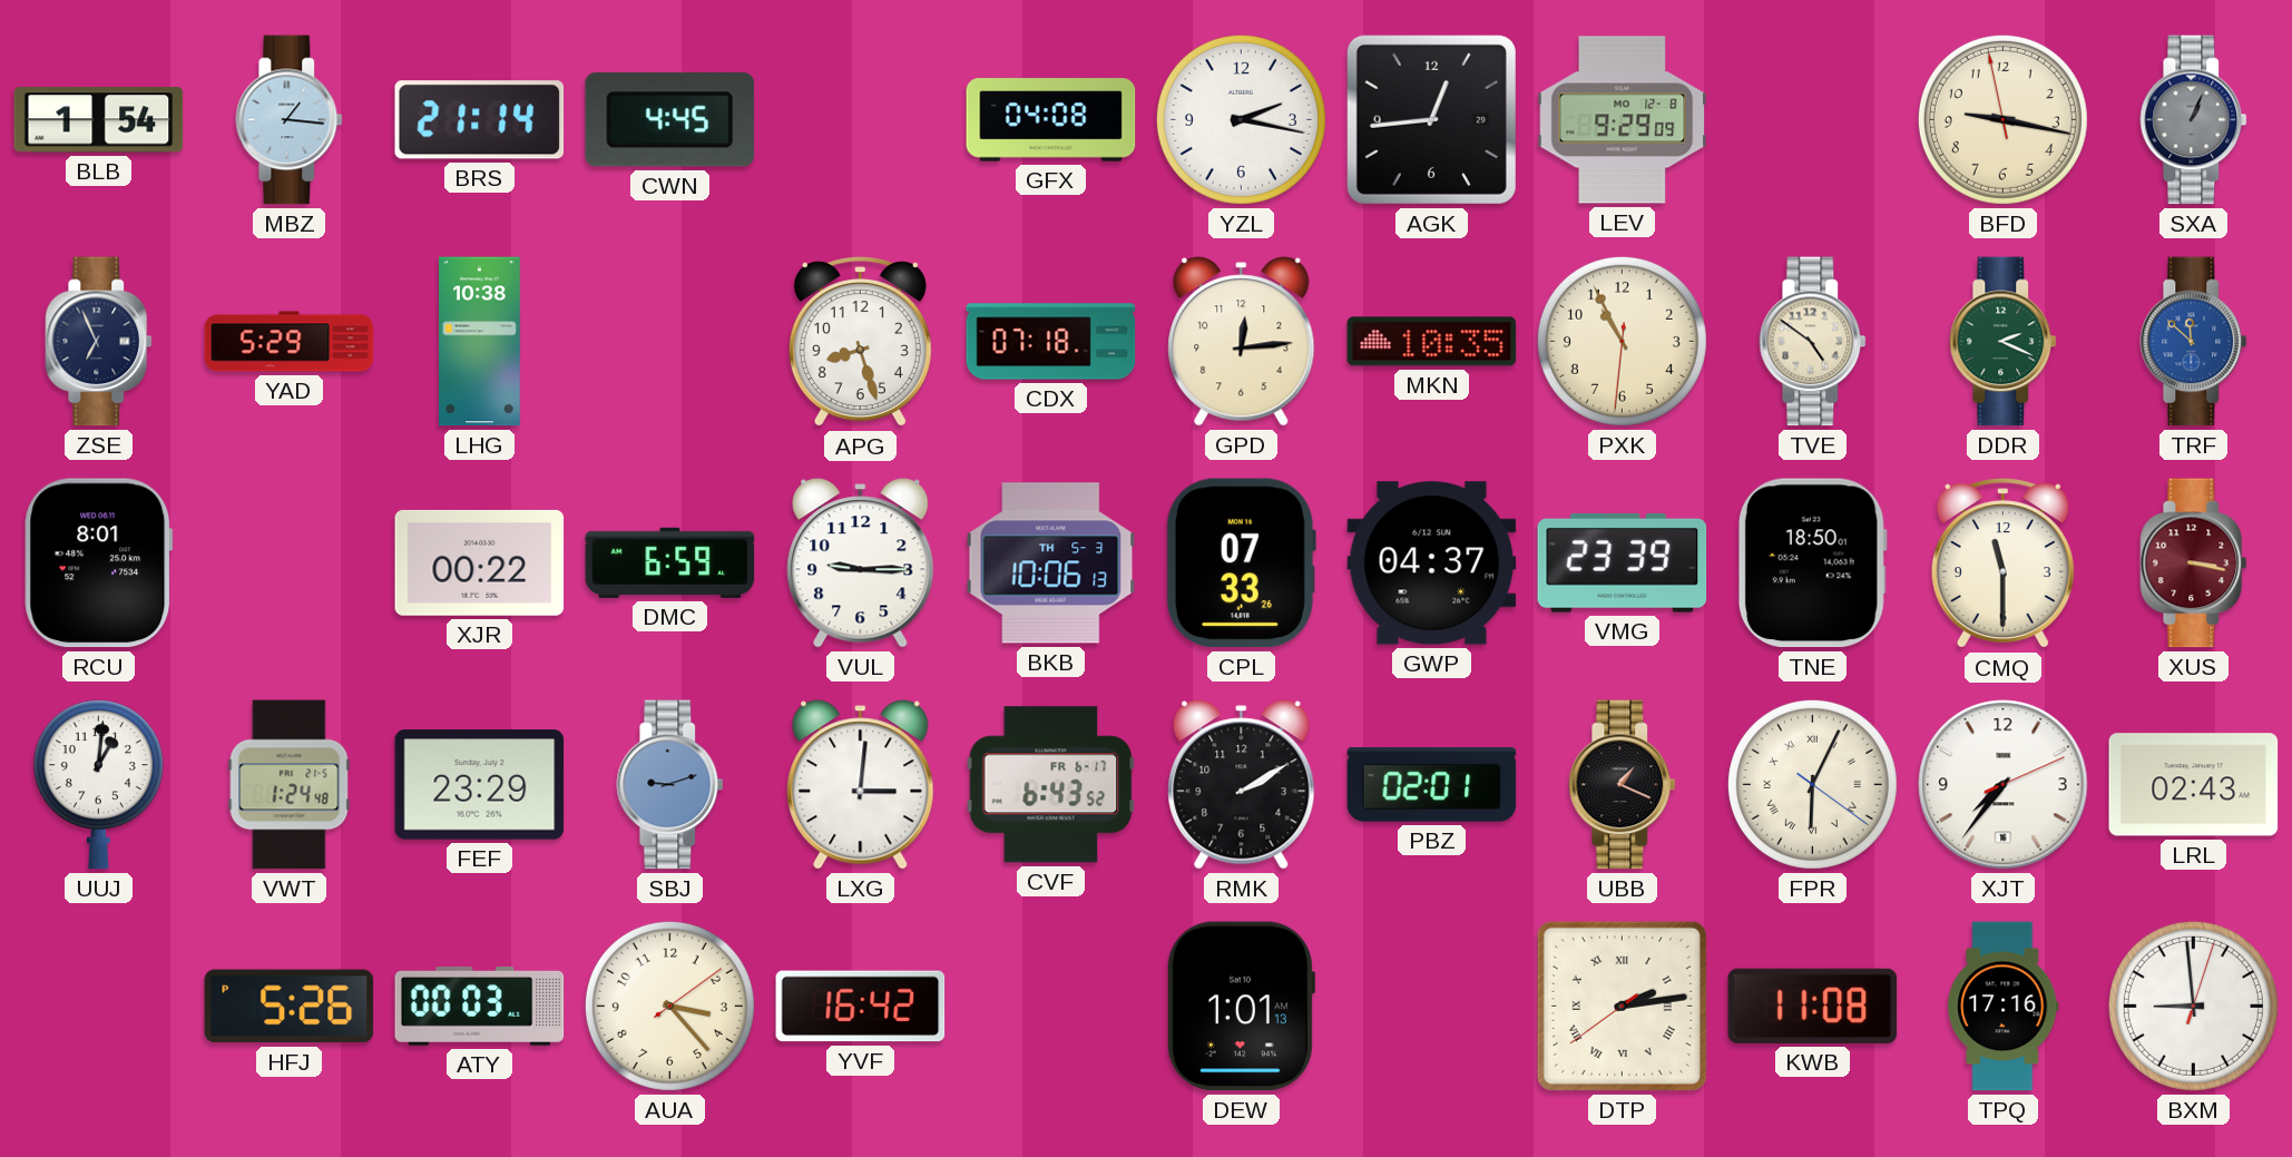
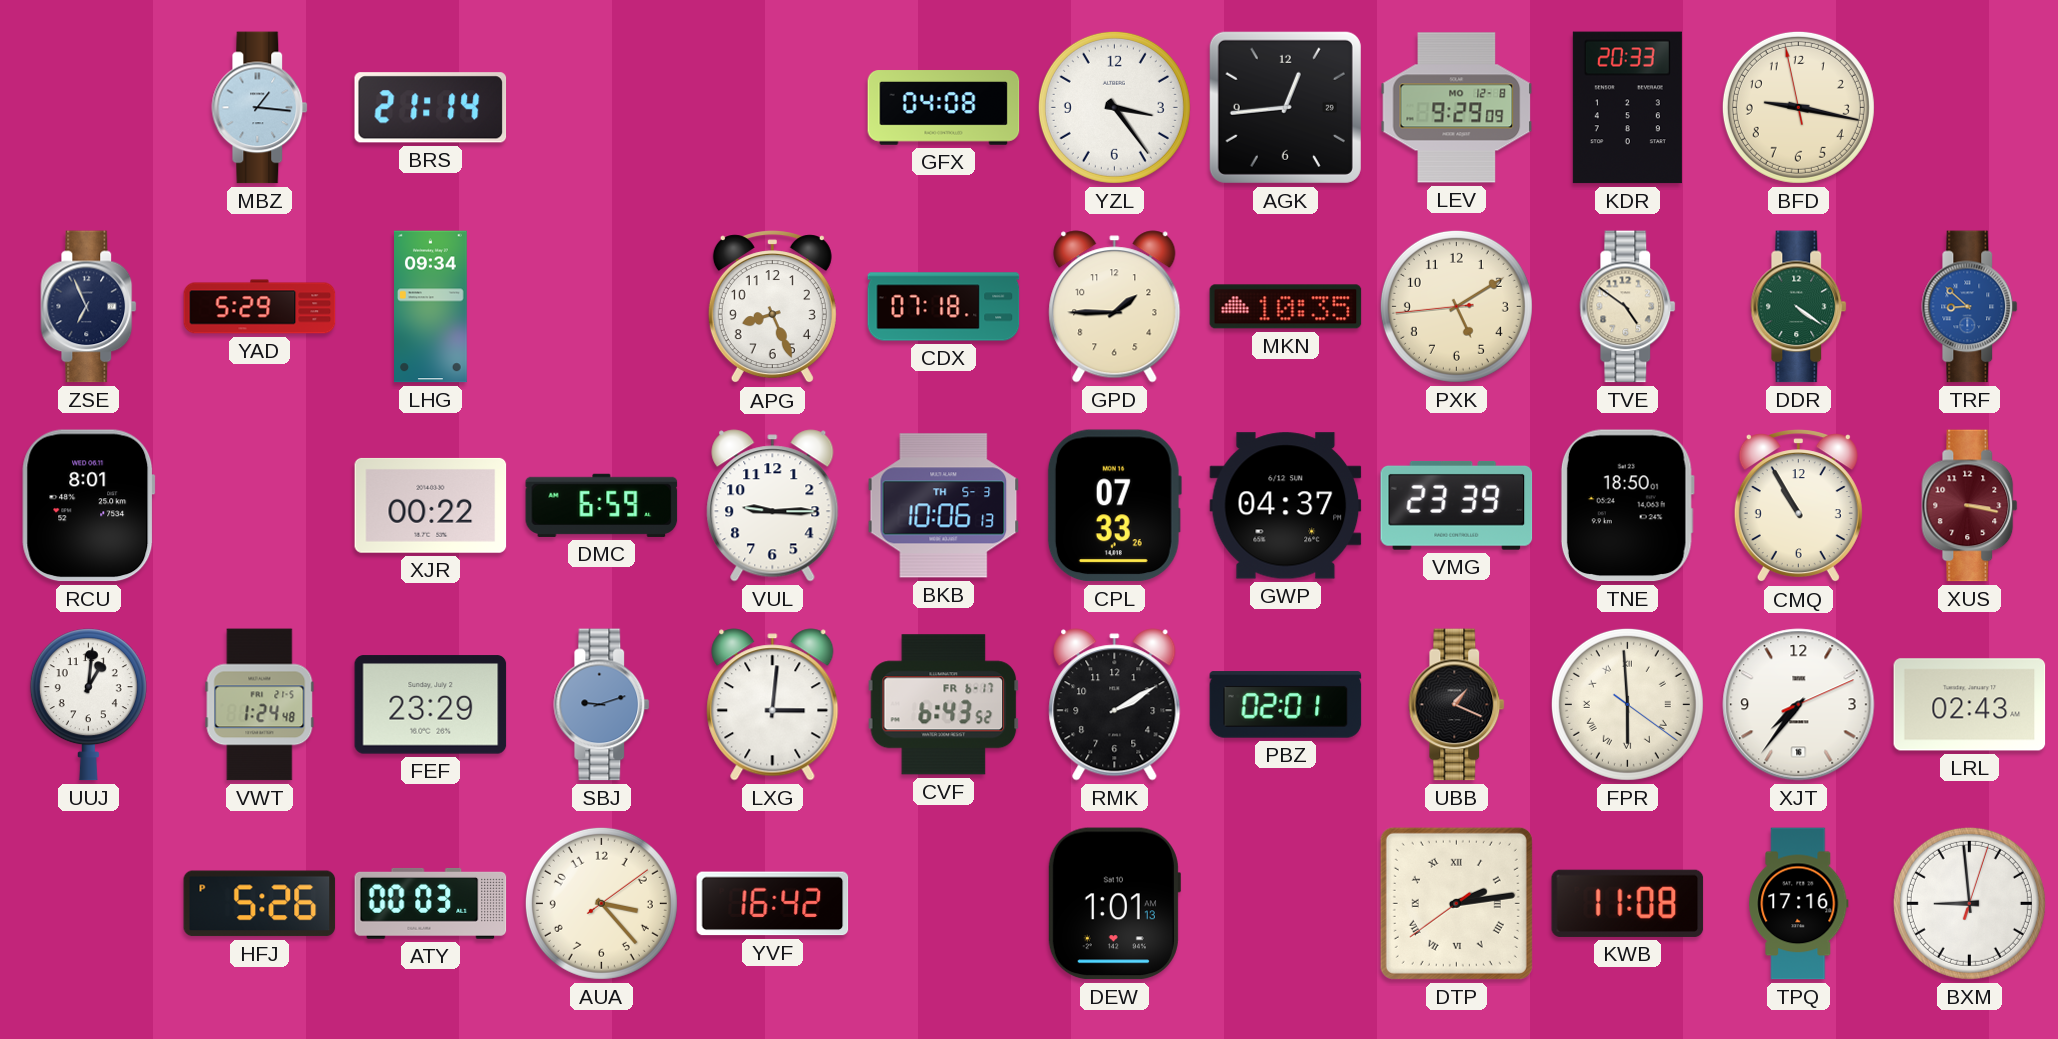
BLB: 1:54 -> none (99, 120)
CWN: 4:45 -> none (669, 120)
YZL: 2:17 -> 3:24 (1114, 107)
KDR: none -> 20:33 (1627, 108)
SXA: 1:04 -> none (2194, 120)
LHG: 10:38 -> 09:34 (431, 307)
APG: 8:27 -> 8:26 (772, 307)
GPD: 12:14 -> 1:45 (1115, 307)
PXK: 10:55 -> 5:09 (1456, 306)
DDR: 2:19 -> 4:21 (1799, 307)
TRF: 11:52 -> 8:52 (1970, 307)
CMQ: 11:30 -> 10:55 (1798, 506)
FPR: 6:04 -> 5:59 (1627, 704)
